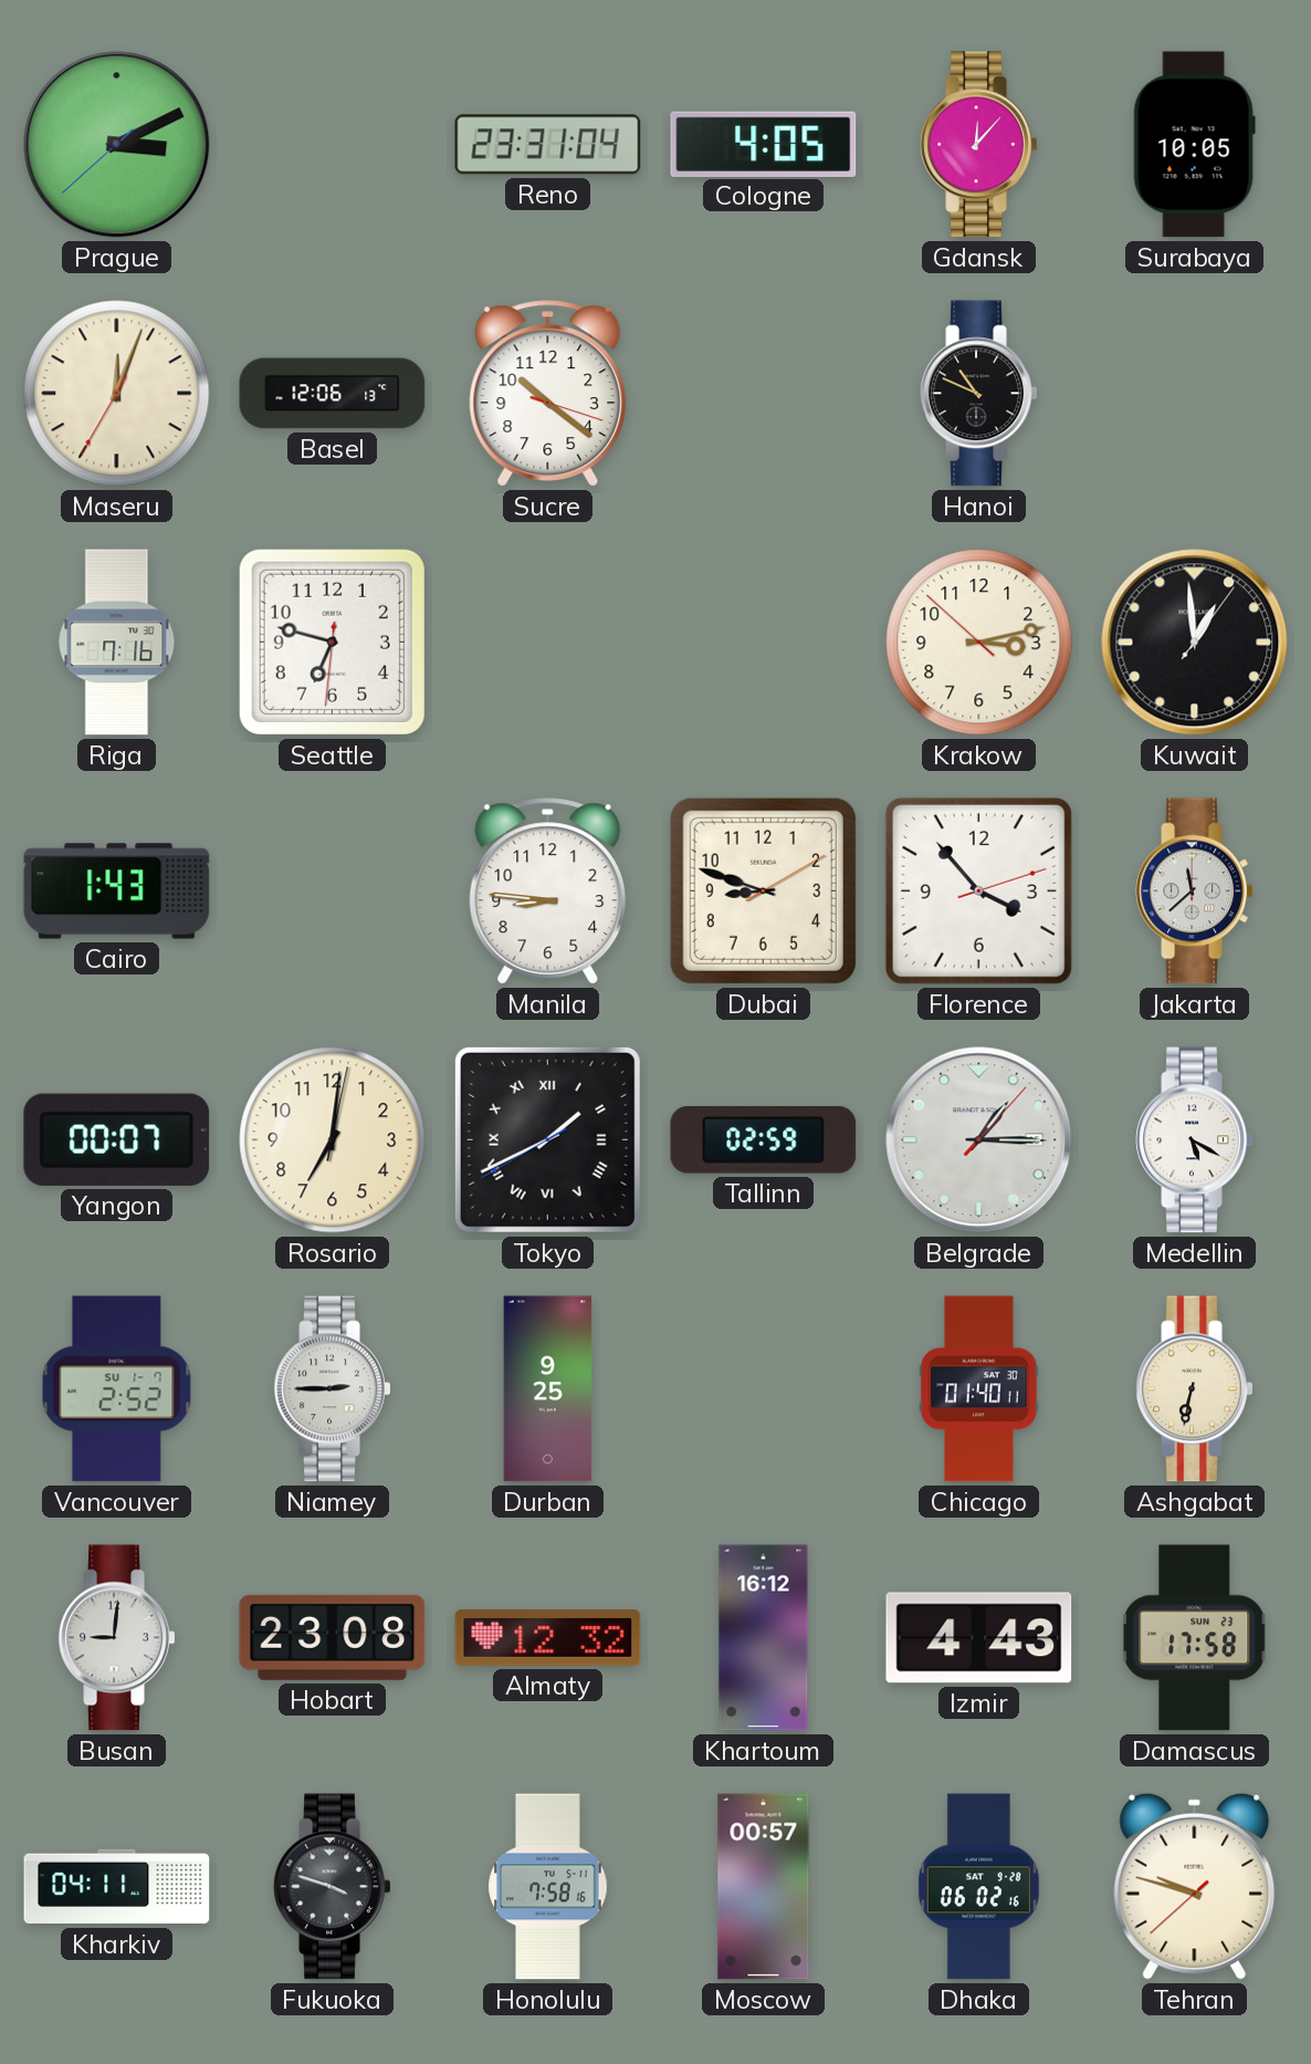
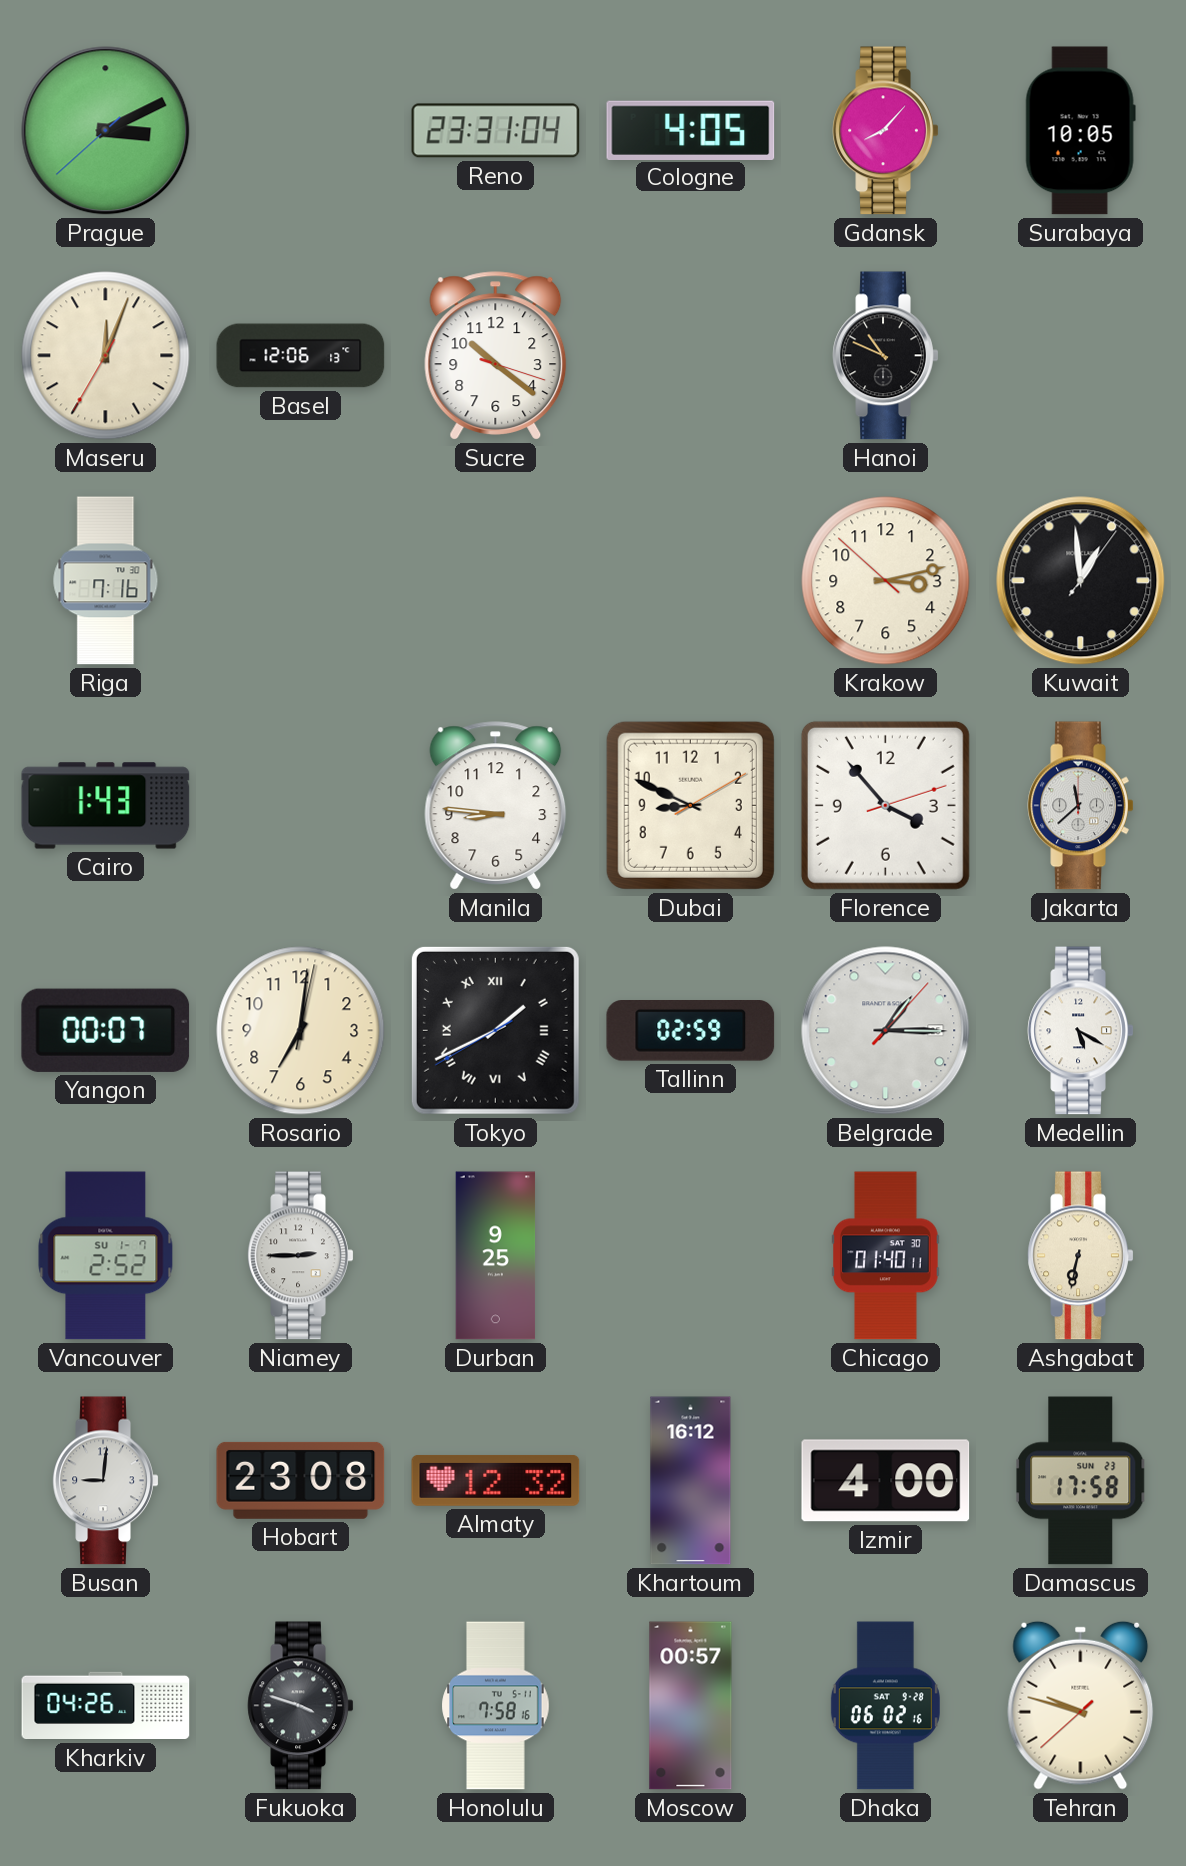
Gdansk: 12:07 -> 8:07 (886, 131)
Seattle: 6:47 -> none (332, 642)
Dubai: 8:48 -> 8:49 (690, 805)
Izmir: 4:43 -> 4:00 (886, 1481)
Kharkiv: 04:11 -> 04:26 (106, 1706)
